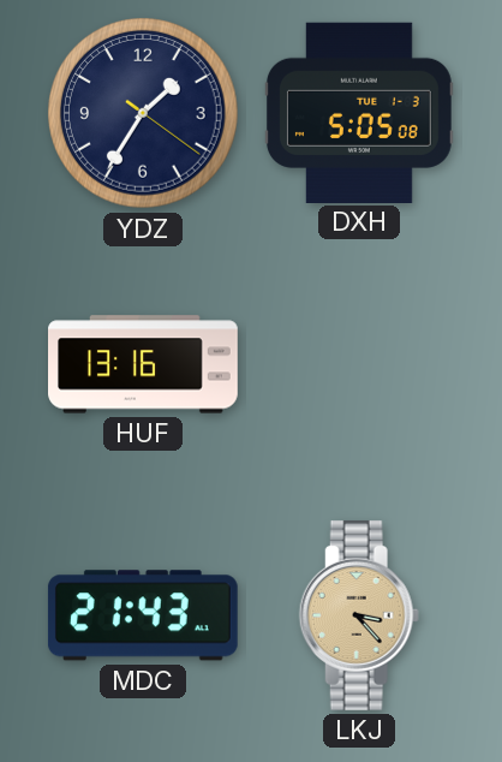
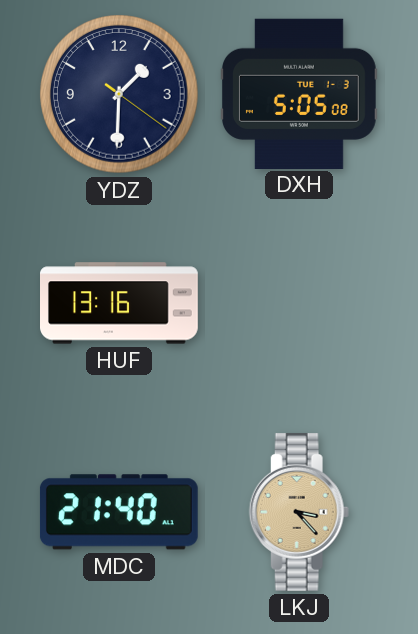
YDZ: 1:35 -> 1:30 (119, 94)
MDC: 21:43 -> 21:40 (119, 512)
